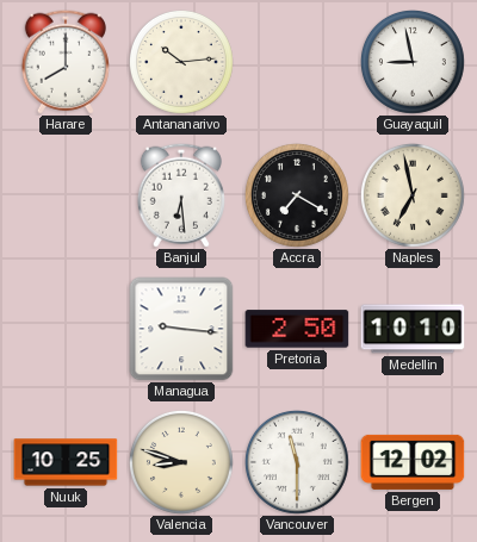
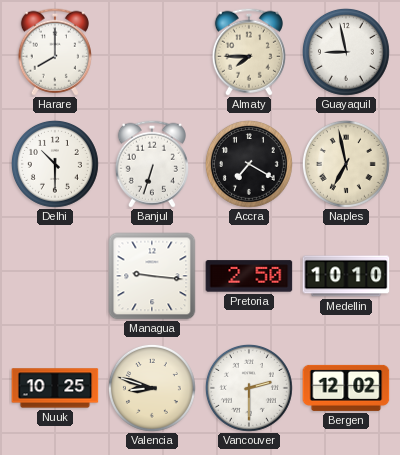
Antananarivo: 10:14 -> none (181, 62)
Almaty: none -> 7:45 (249, 52)
Delhi: none -> 10:30 (55, 164)
Banjul: 6:29 -> 6:33 (152, 164)
Vancouver: 11:30 -> 2:30 (249, 388)
